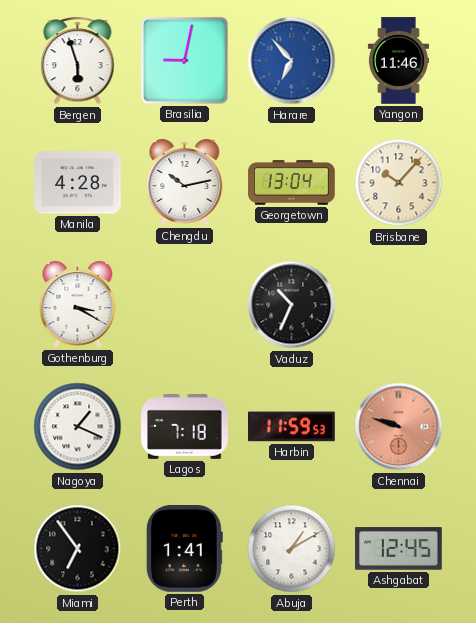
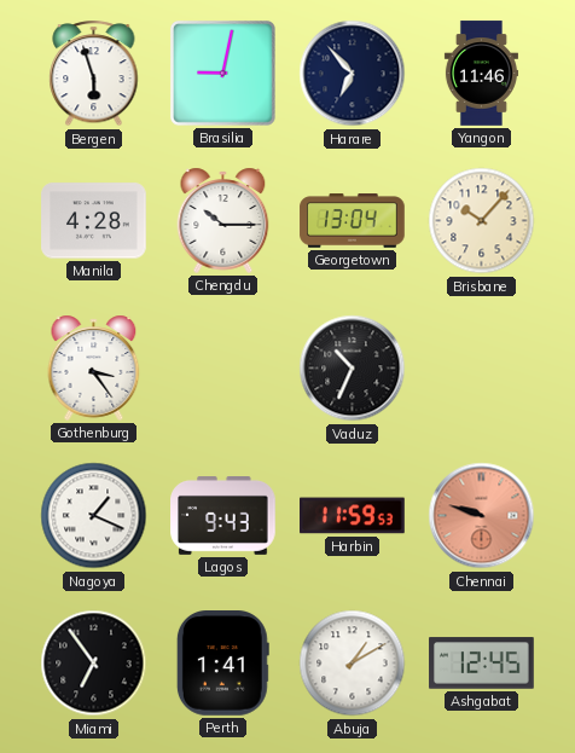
Harare dial: blue -> navy (353, 74)
Chengdu: 10:13 -> 10:15 (223, 220)
Gothenburg: 3:20 -> 3:24 (94, 367)
Lagos: 7:18 -> 9:43 (223, 516)
